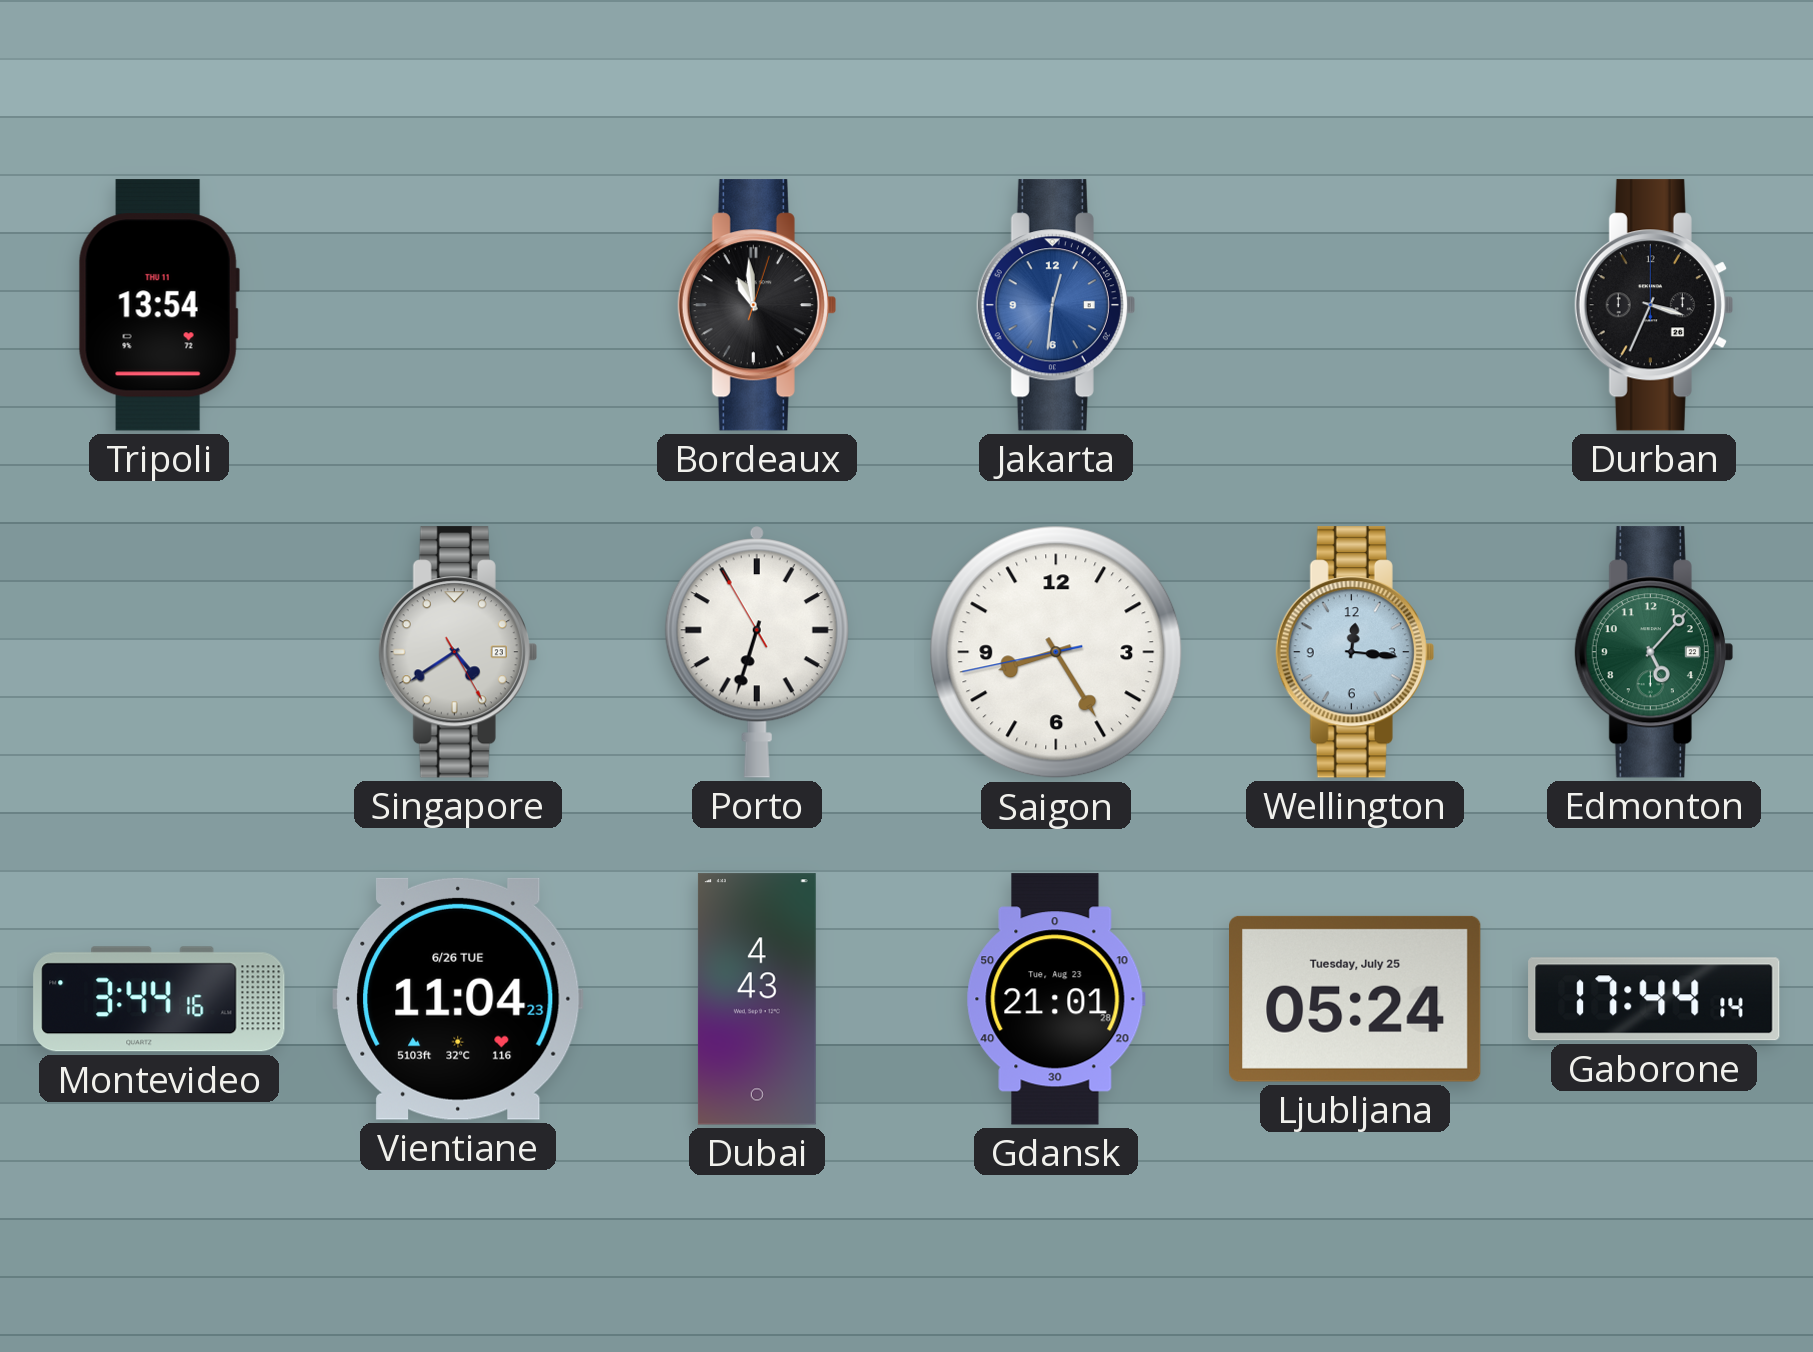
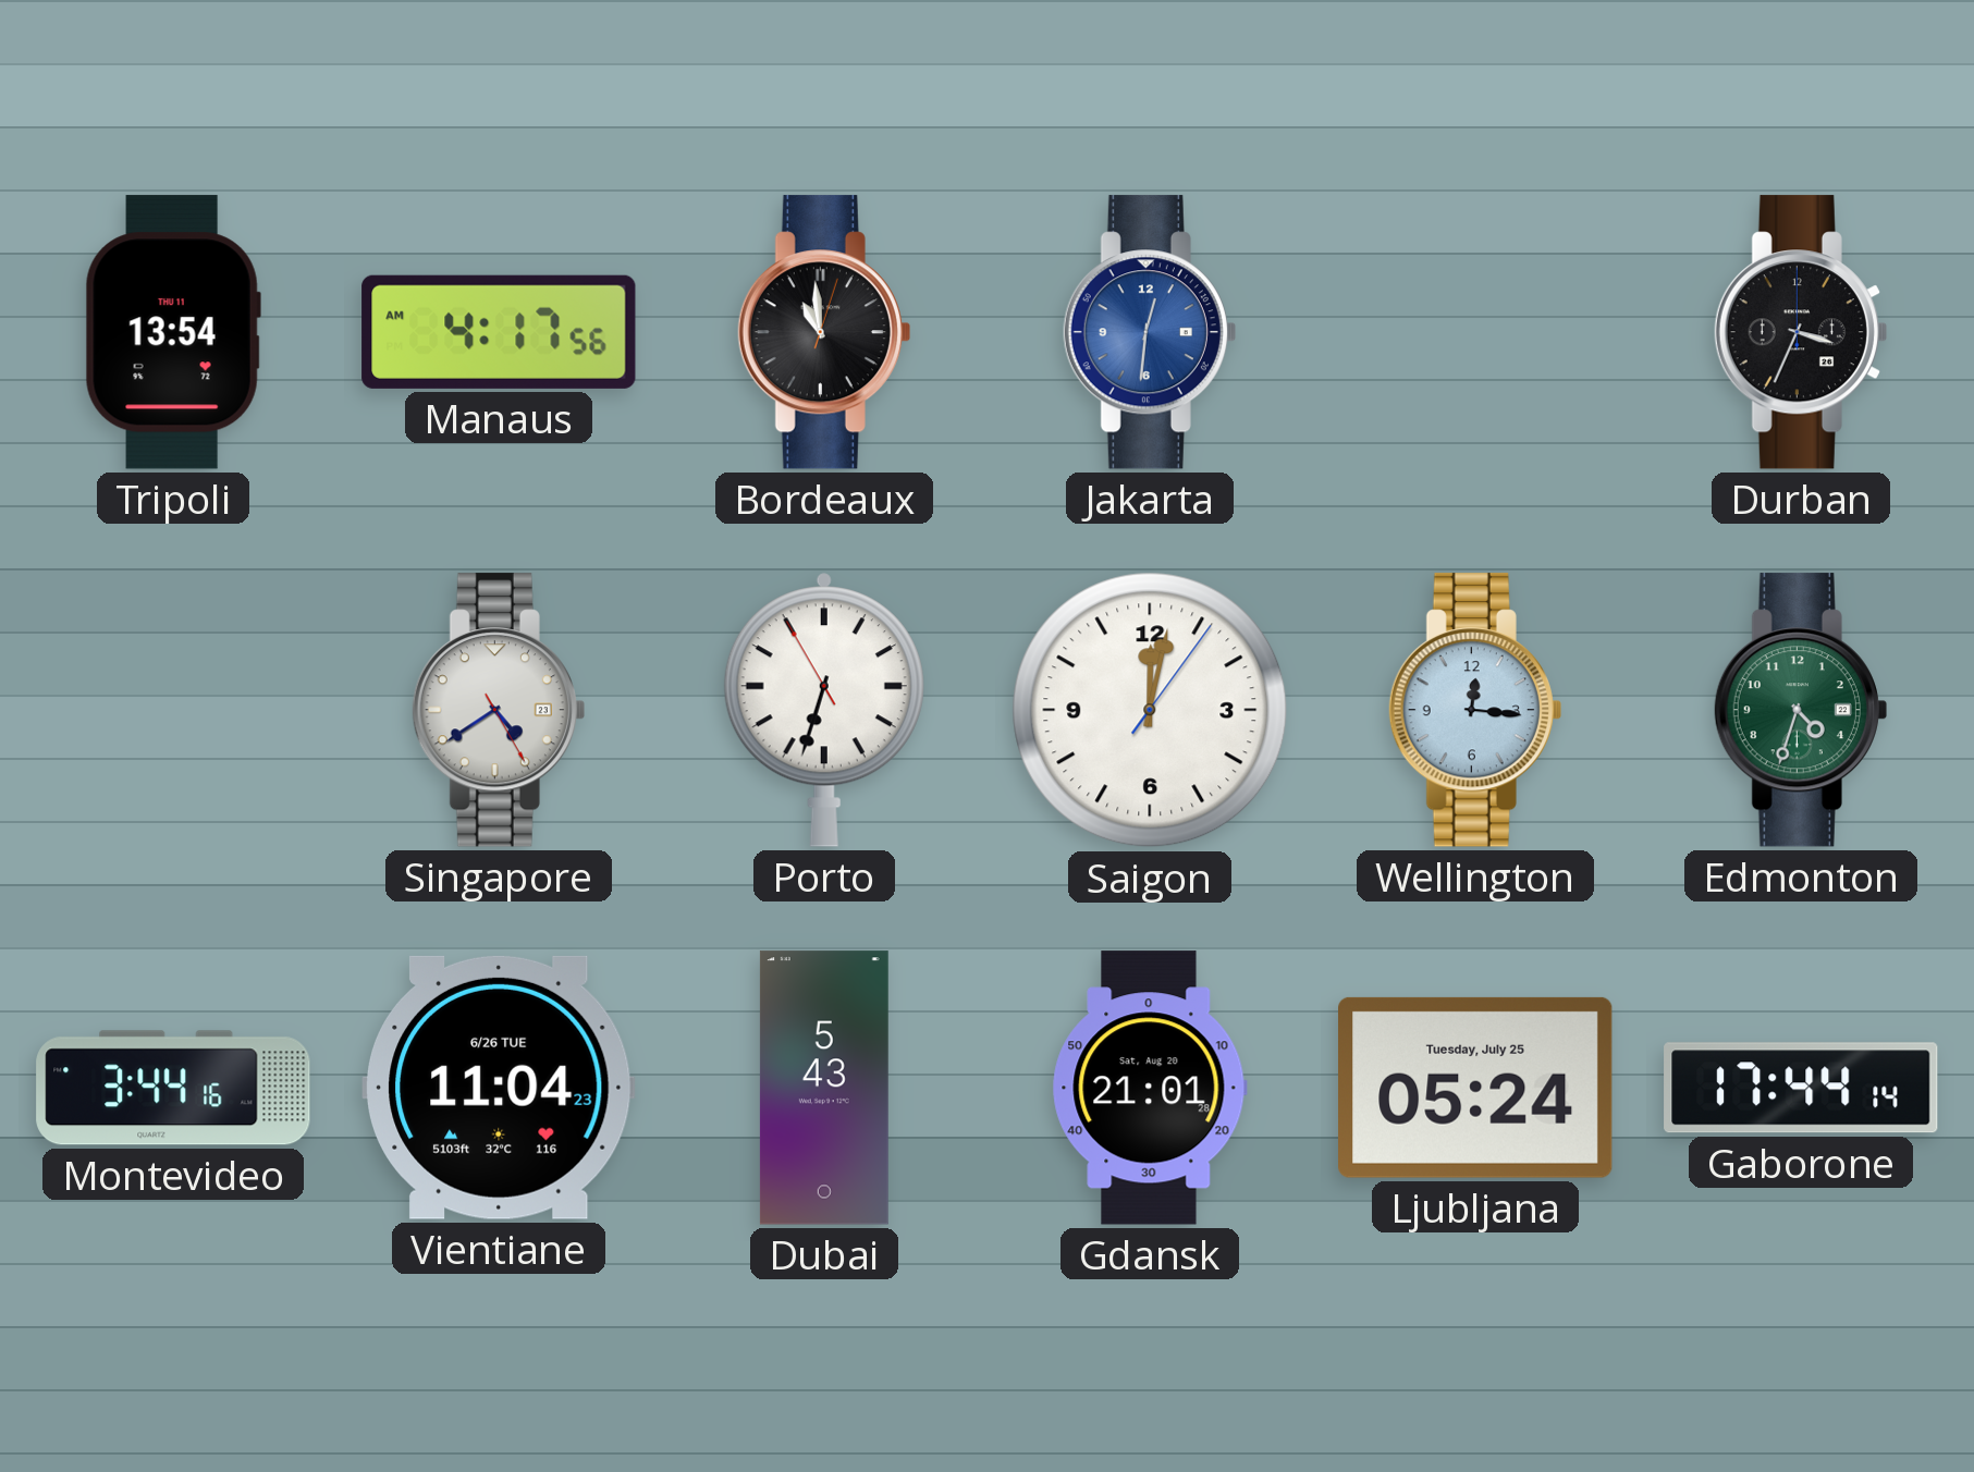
Manaus: none -> 4:17 (499, 332)
Saigon: 8:24 -> 12:02 (1150, 710)
Edmonton: 5:07 -> 4:33 (1801, 710)
Dubai: 4:43 -> 5:43 (824, 1088)
Gdansk date: Tue, Aug 23 -> Sat, Aug 20 (1150, 1088)
